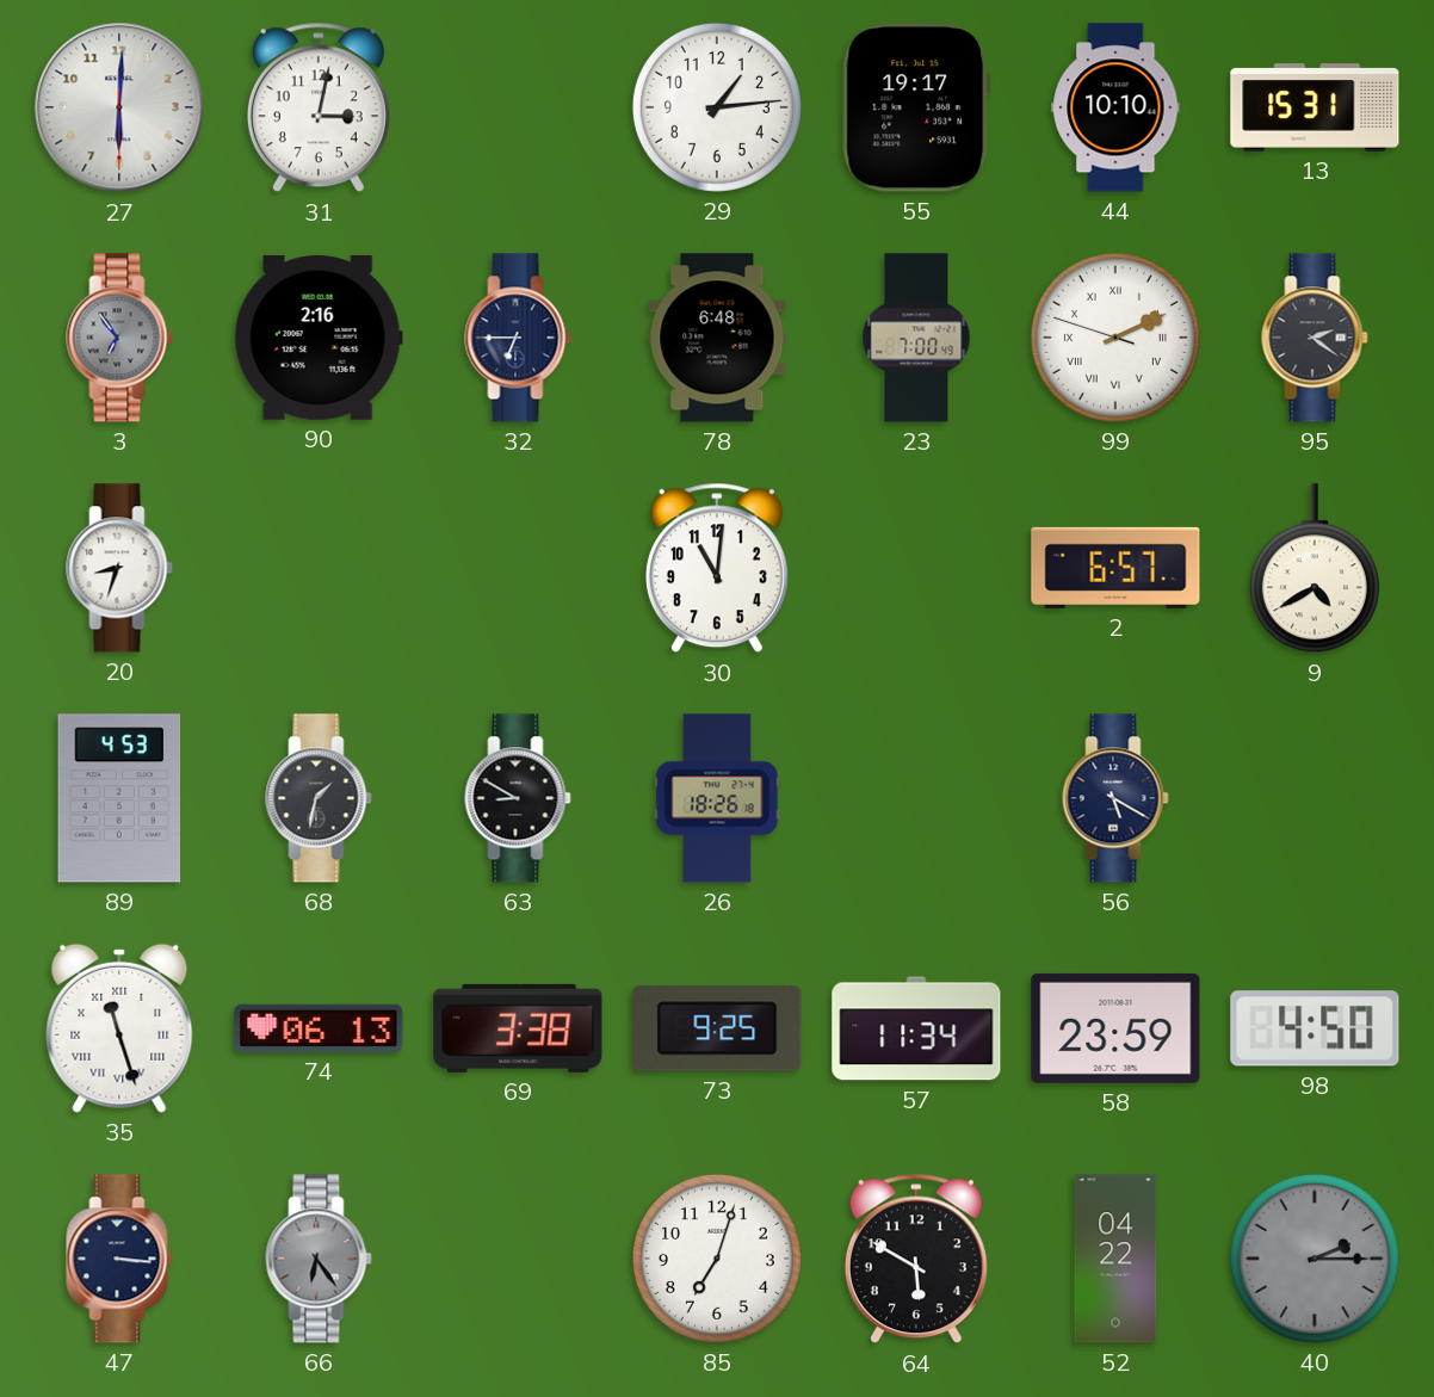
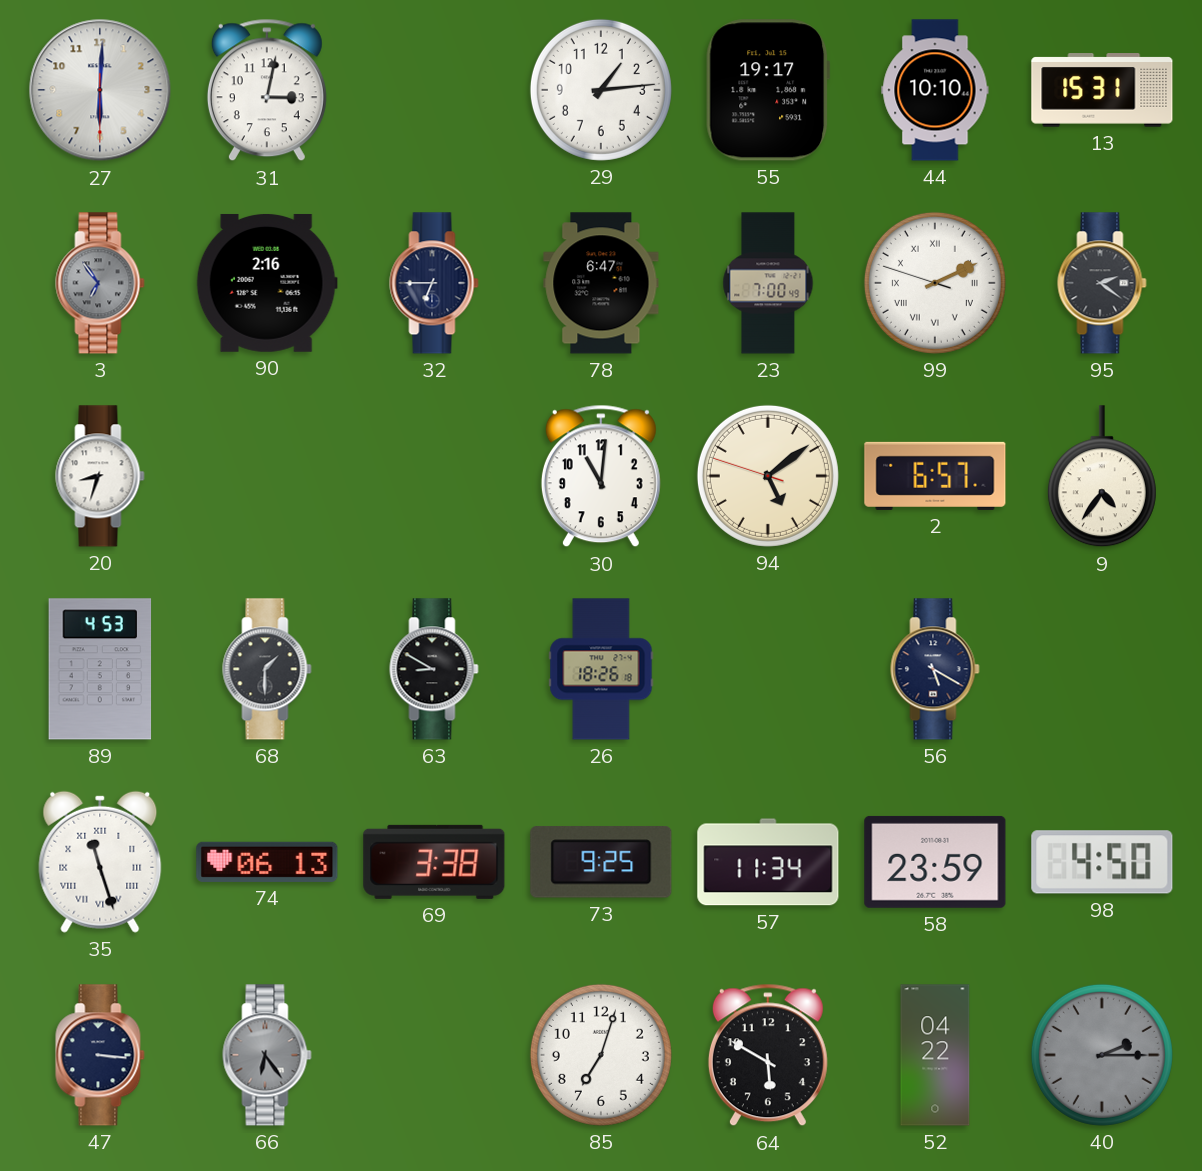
78: 6:48 -> 6:47 (601, 283)
94: none -> 5:08 (768, 476)
9: 4:40 -> 4:36 (1102, 477)
68: 1:32 -> 1:30 (267, 669)
